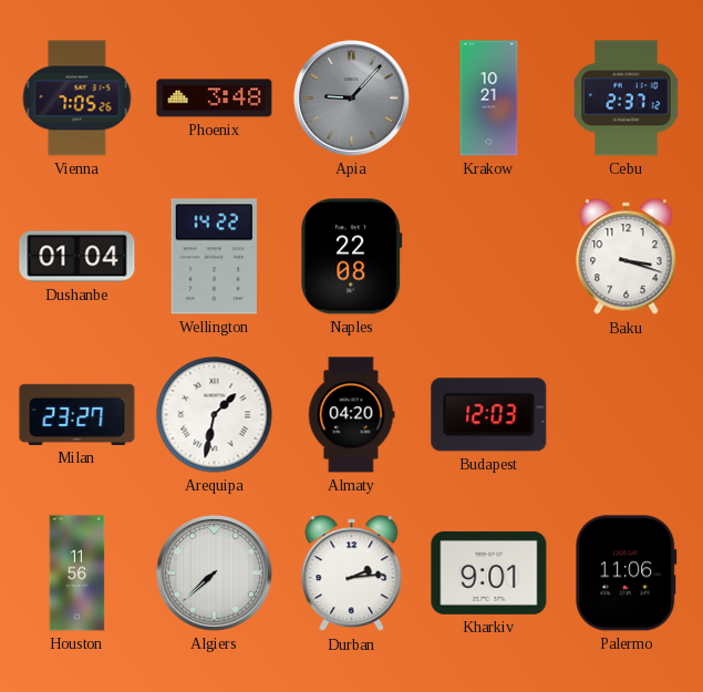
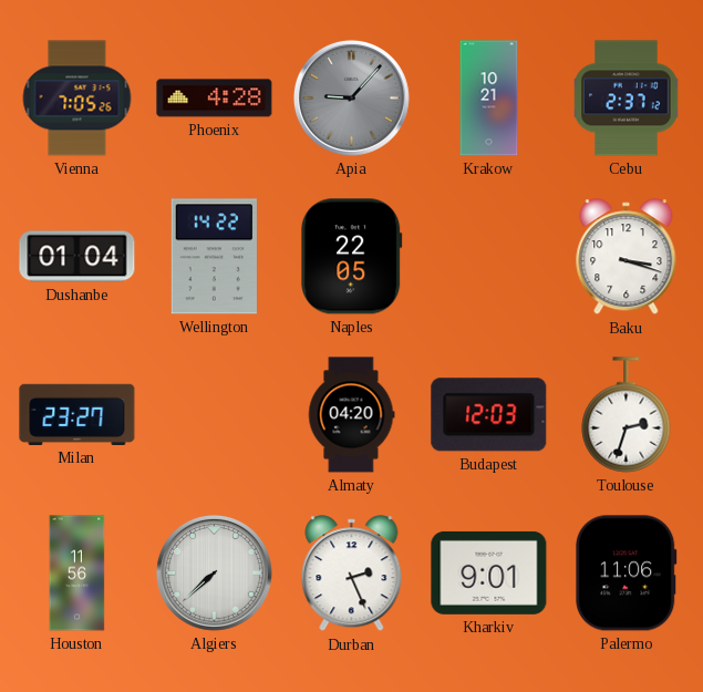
Phoenix: 3:48 -> 4:28 (215, 99)
Naples: 22:08 -> 22:05 (352, 257)
Arequipa: 1:32 -> none (215, 415)
Toulouse: none -> 2:33 (627, 415)
Durban: 2:14 -> 2:26 (352, 574)
